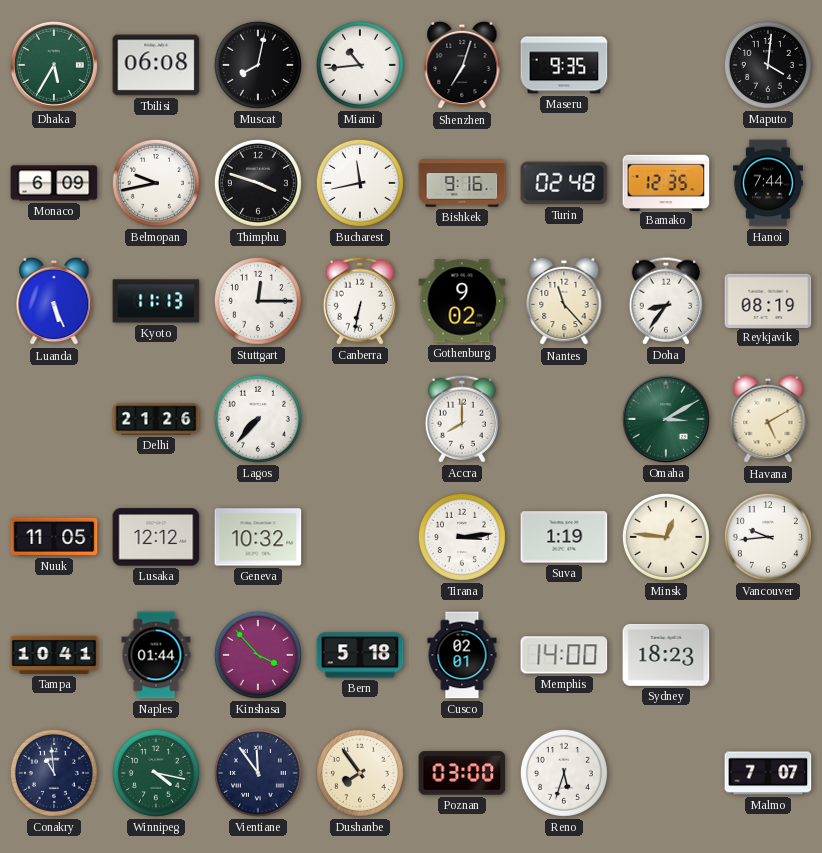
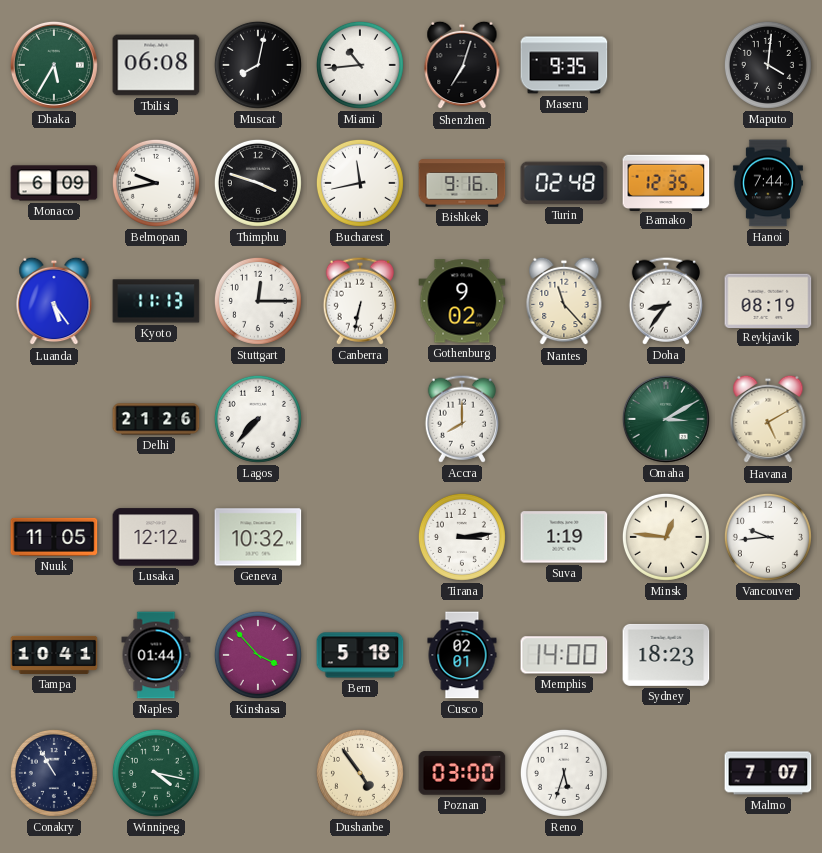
Luanda: 5:26 -> 5:24 (54, 301)
Conakry: 10:59 -> 10:55 (54, 773)
Vientiane: 11:54 -> none (258, 773)
Dushanbe: 7:54 -> 4:54 (360, 773)
